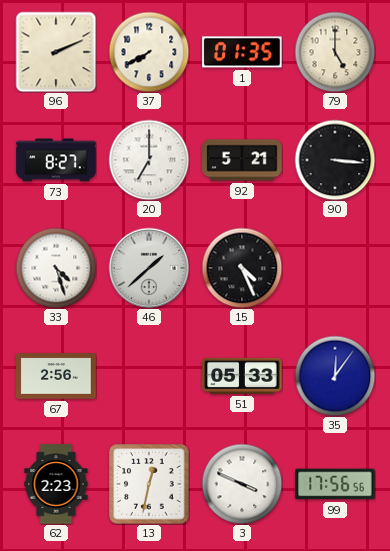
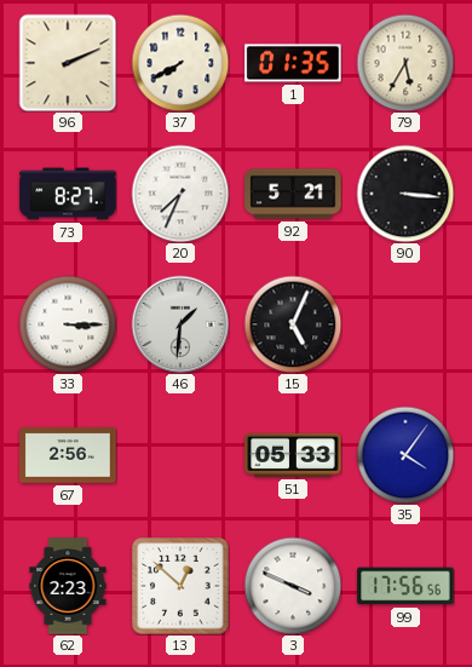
79: 5:00 -> 5:35 (405, 63)
20: 7:00 -> 7:34 (180, 194)
33: 4:27 -> 3:15 (68, 324)
46: 1:38 -> 1:31 (180, 324)
15: 4:26 -> 5:04 (293, 324)
35: 12:06 -> 4:06 (405, 455)
13: 12:32 -> 12:52 (180, 586)
